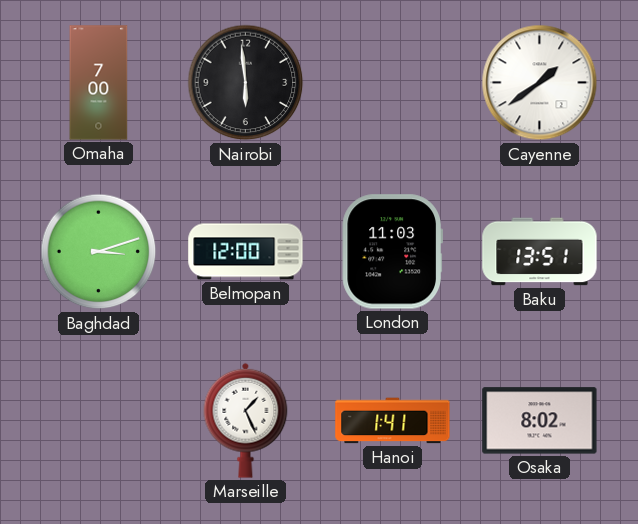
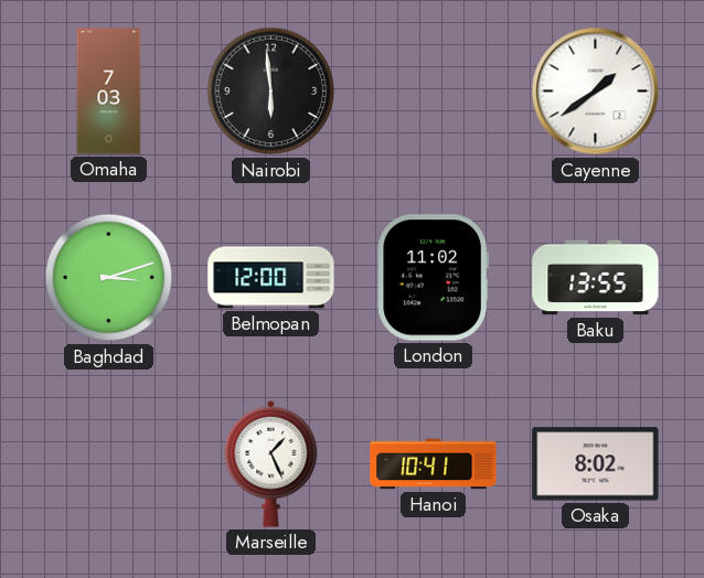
Omaha: 7:00 -> 7:03 (109, 92)
London: 11:03 -> 11:02 (433, 278)
Baku: 13:51 -> 13:55 (596, 278)
Hanoi: 1:41 -> 10:41 (434, 464)
